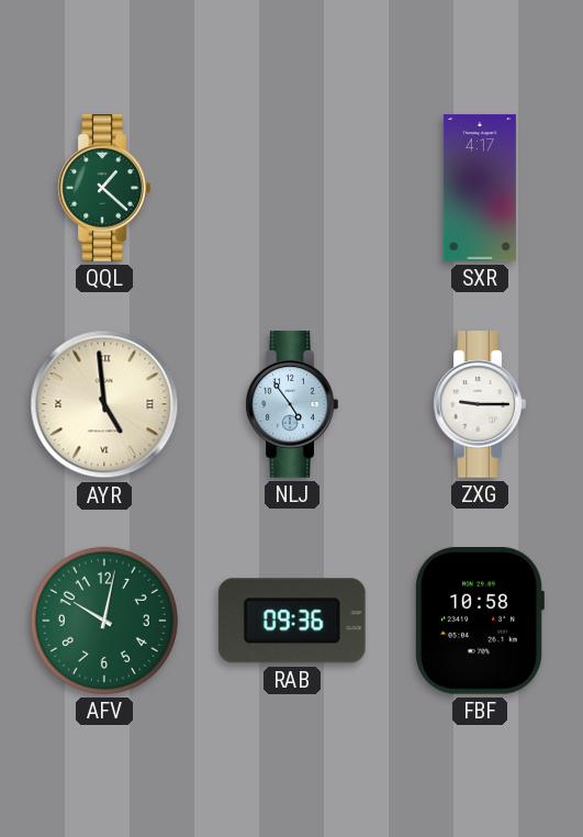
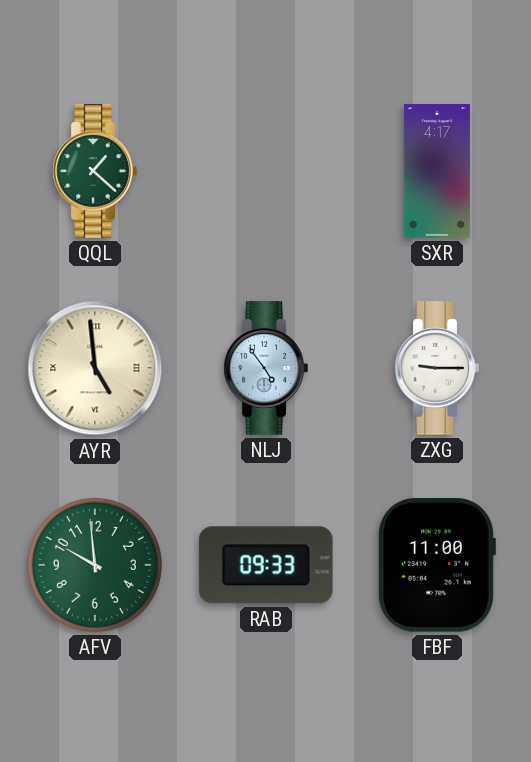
AFV: 10:02 -> 9:59 (95, 565)
RAB: 09:36 -> 09:33 (266, 565)
FBF: 10:58 -> 11:00 (436, 566)
